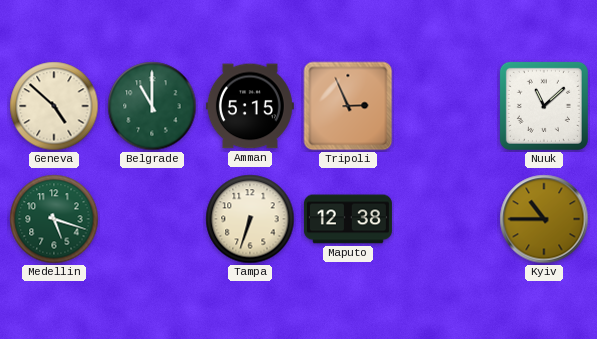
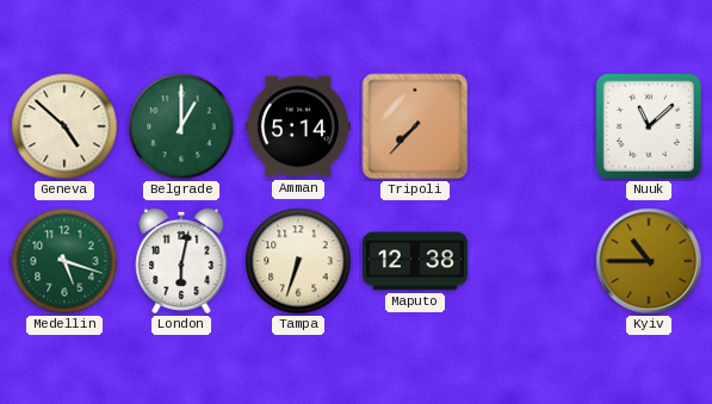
Belgrade: 11:00 -> 1:00 (181, 126)
Amman: 5:15 -> 5:14 (298, 126)
Tripoli: 2:56 -> 7:37 (415, 126)
London: none -> 6:02 (181, 261)
